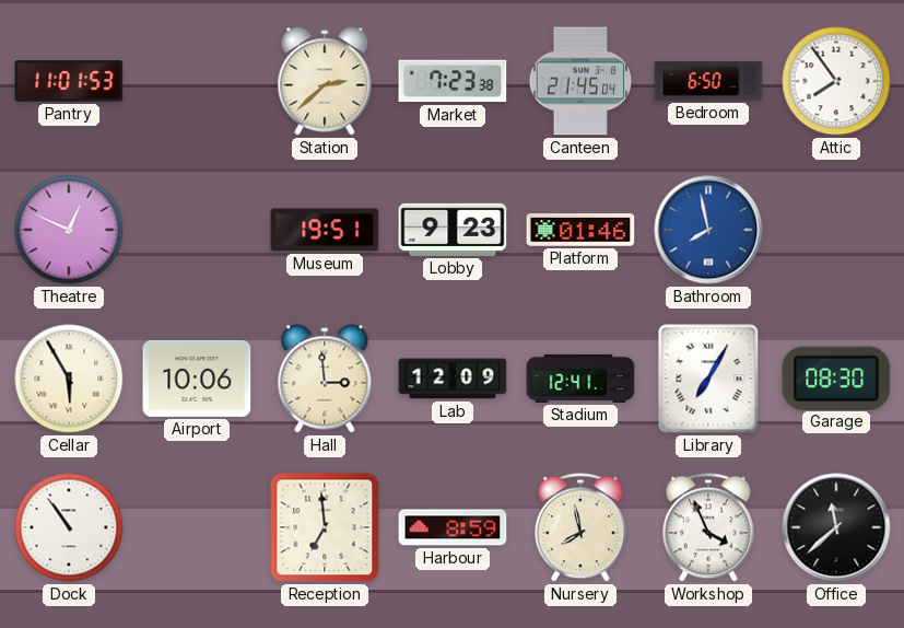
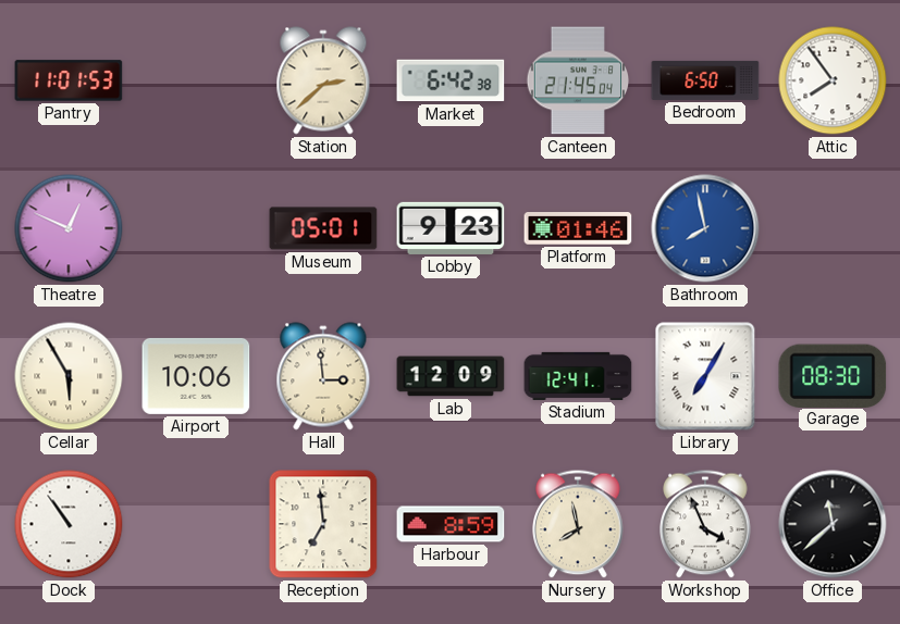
Market: 7:23 -> 6:42 (451, 80)
Museum: 19:51 -> 05:01 (323, 228)
